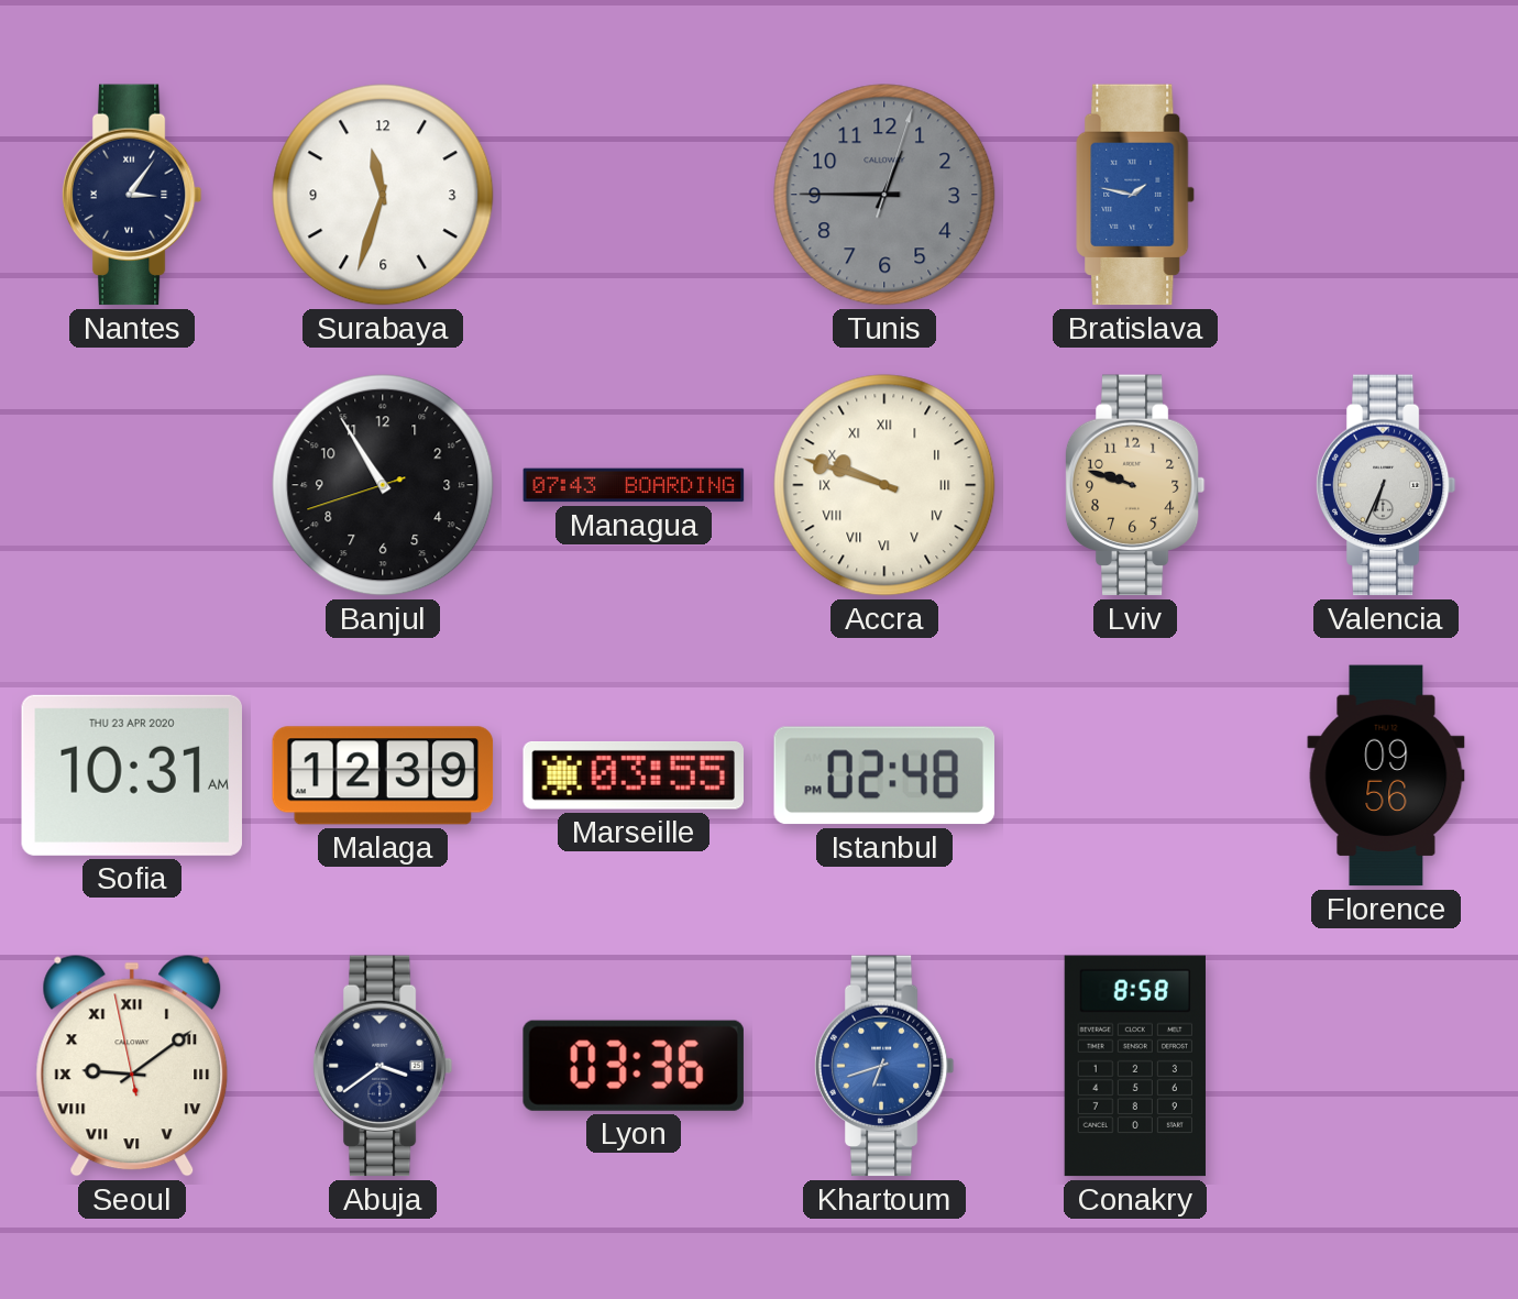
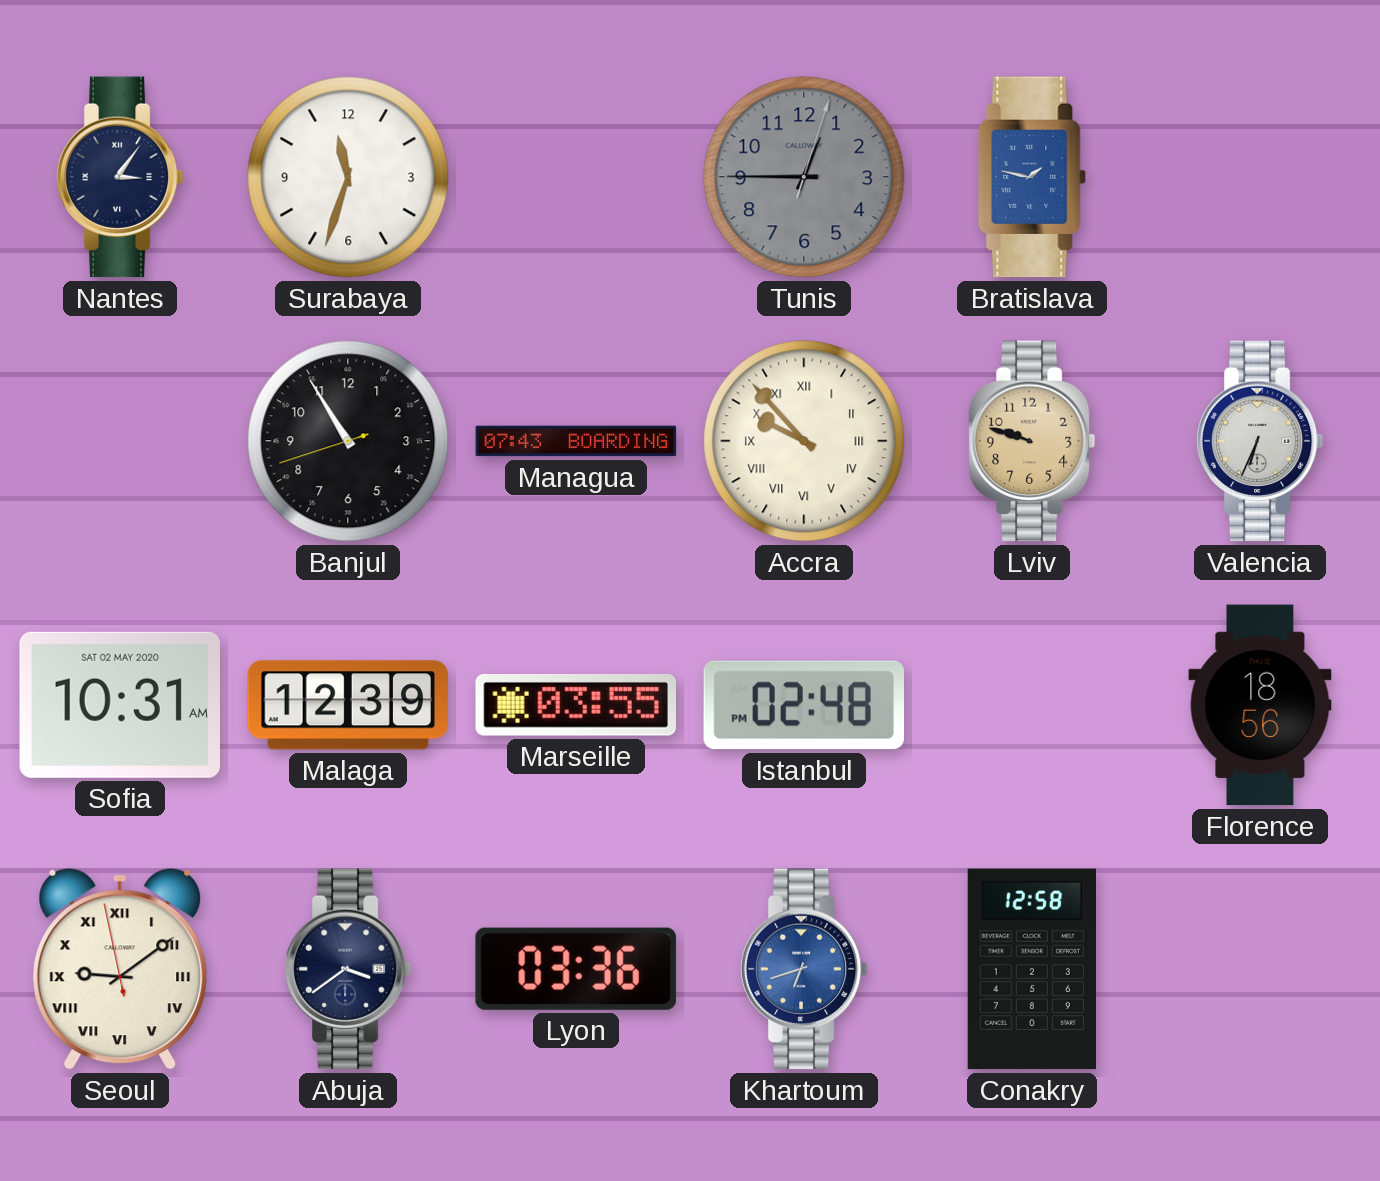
Accra: 9:48 -> 9:53 (804, 441)
Sofia date: THU 23 APR 2020 -> SAT 02 MAY 2020 (119, 705)
Florence: 09:56 -> 18:56 (1260, 705)
Conakry: 8:58 -> 12:58 (1032, 969)
